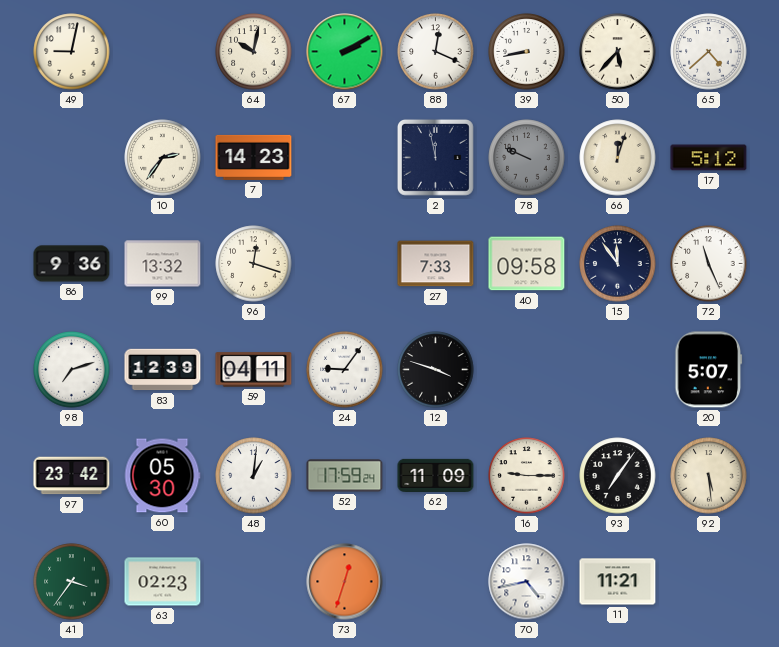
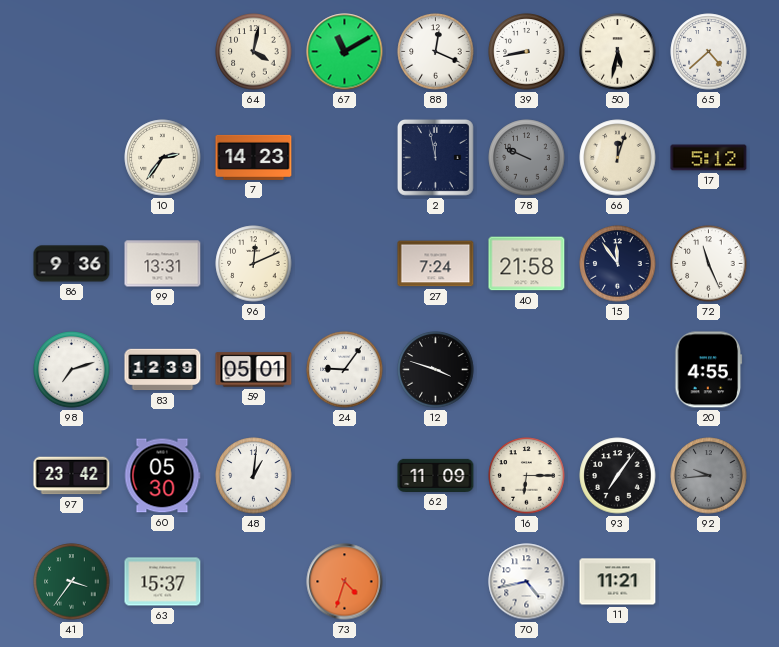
49: 9:02 -> none (72, 52)
64: 10:02 -> 4:02 (254, 52)
67: 2:10 -> 11:10 (345, 52)
50: 5:37 -> 5:32 (618, 52)
99: 13:32 -> 13:31 (163, 264)
96: 12:18 -> 12:11 (254, 264)
27: 7:33 -> 7:24 (436, 264)
40: 09:58 -> 21:58 (527, 264)
59: 04:11 -> 05:01 (254, 370)
20: 5:07 -> 4:55 (709, 370)
52: 17:59 -> none (345, 476)
16: 9:15 -> 6:15 (527, 476)
92: 5:29 -> 9:44 (709, 476)
92 dial: cream -> grey (709, 476)
63: 02:23 -> 15:37 (163, 582)
73: 12:33 -> 4:33 (345, 582)
